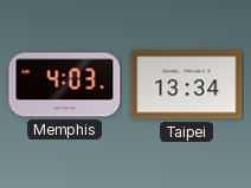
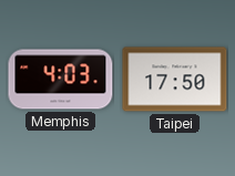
Taipei: 13:34 -> 17:50 (175, 80)
